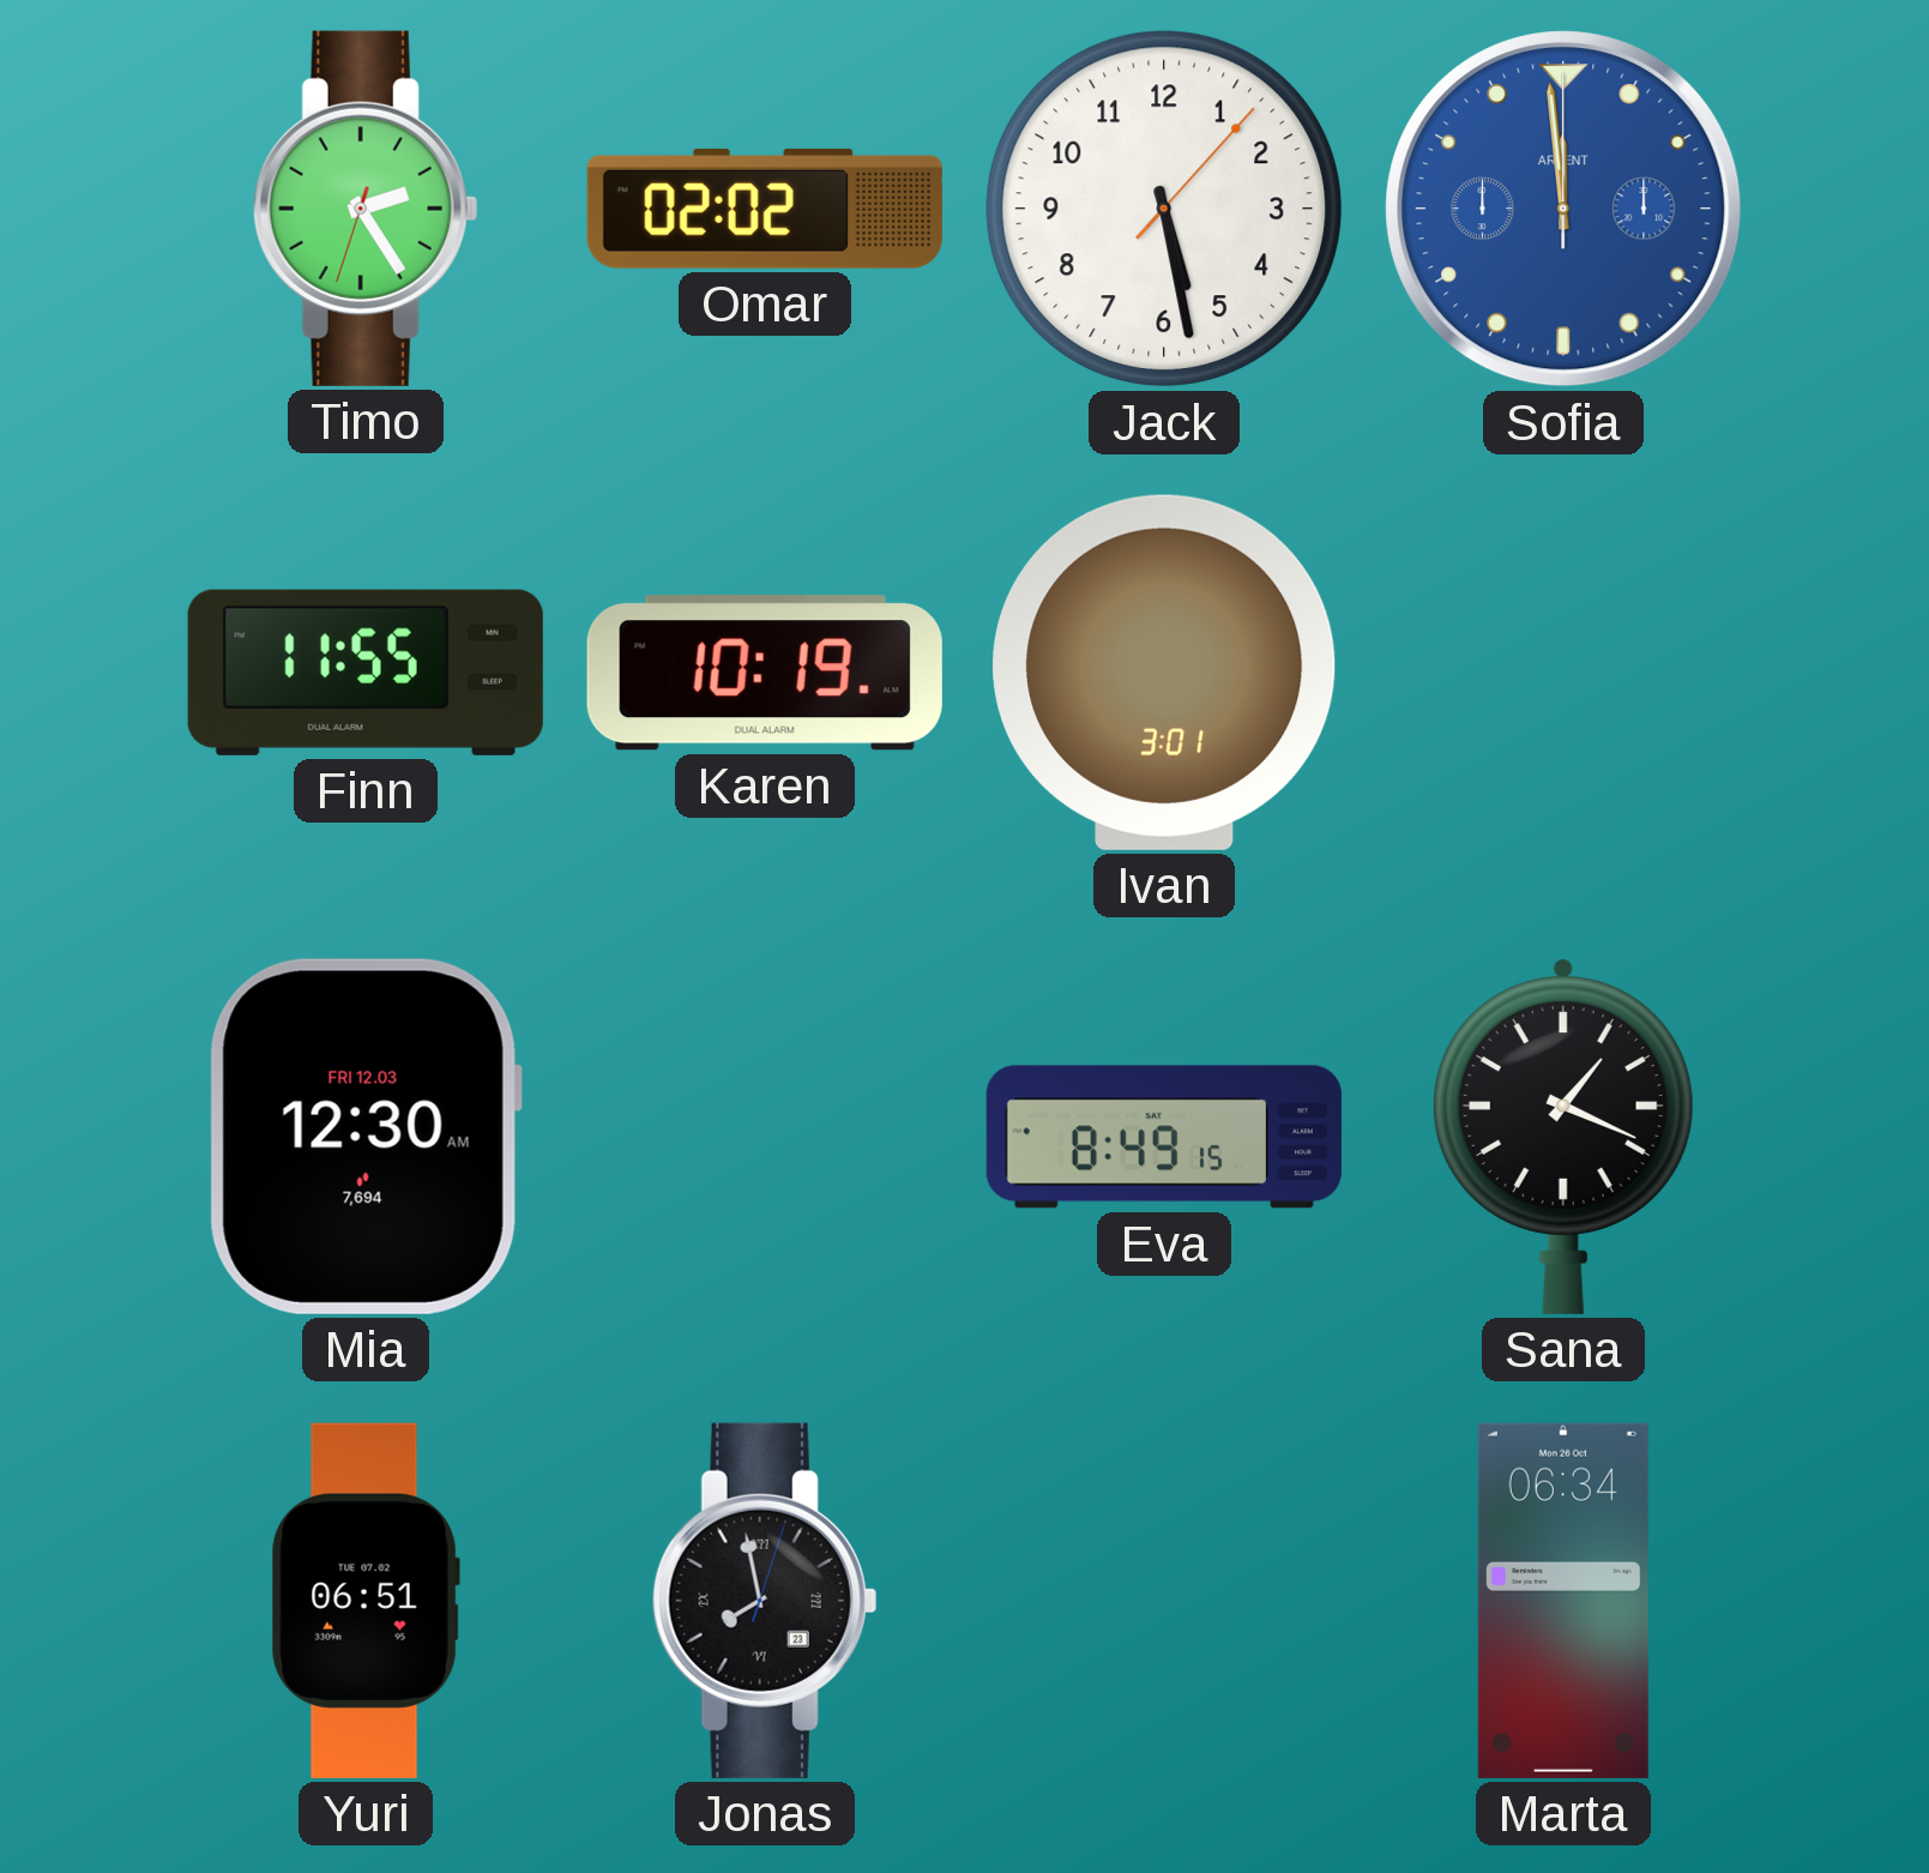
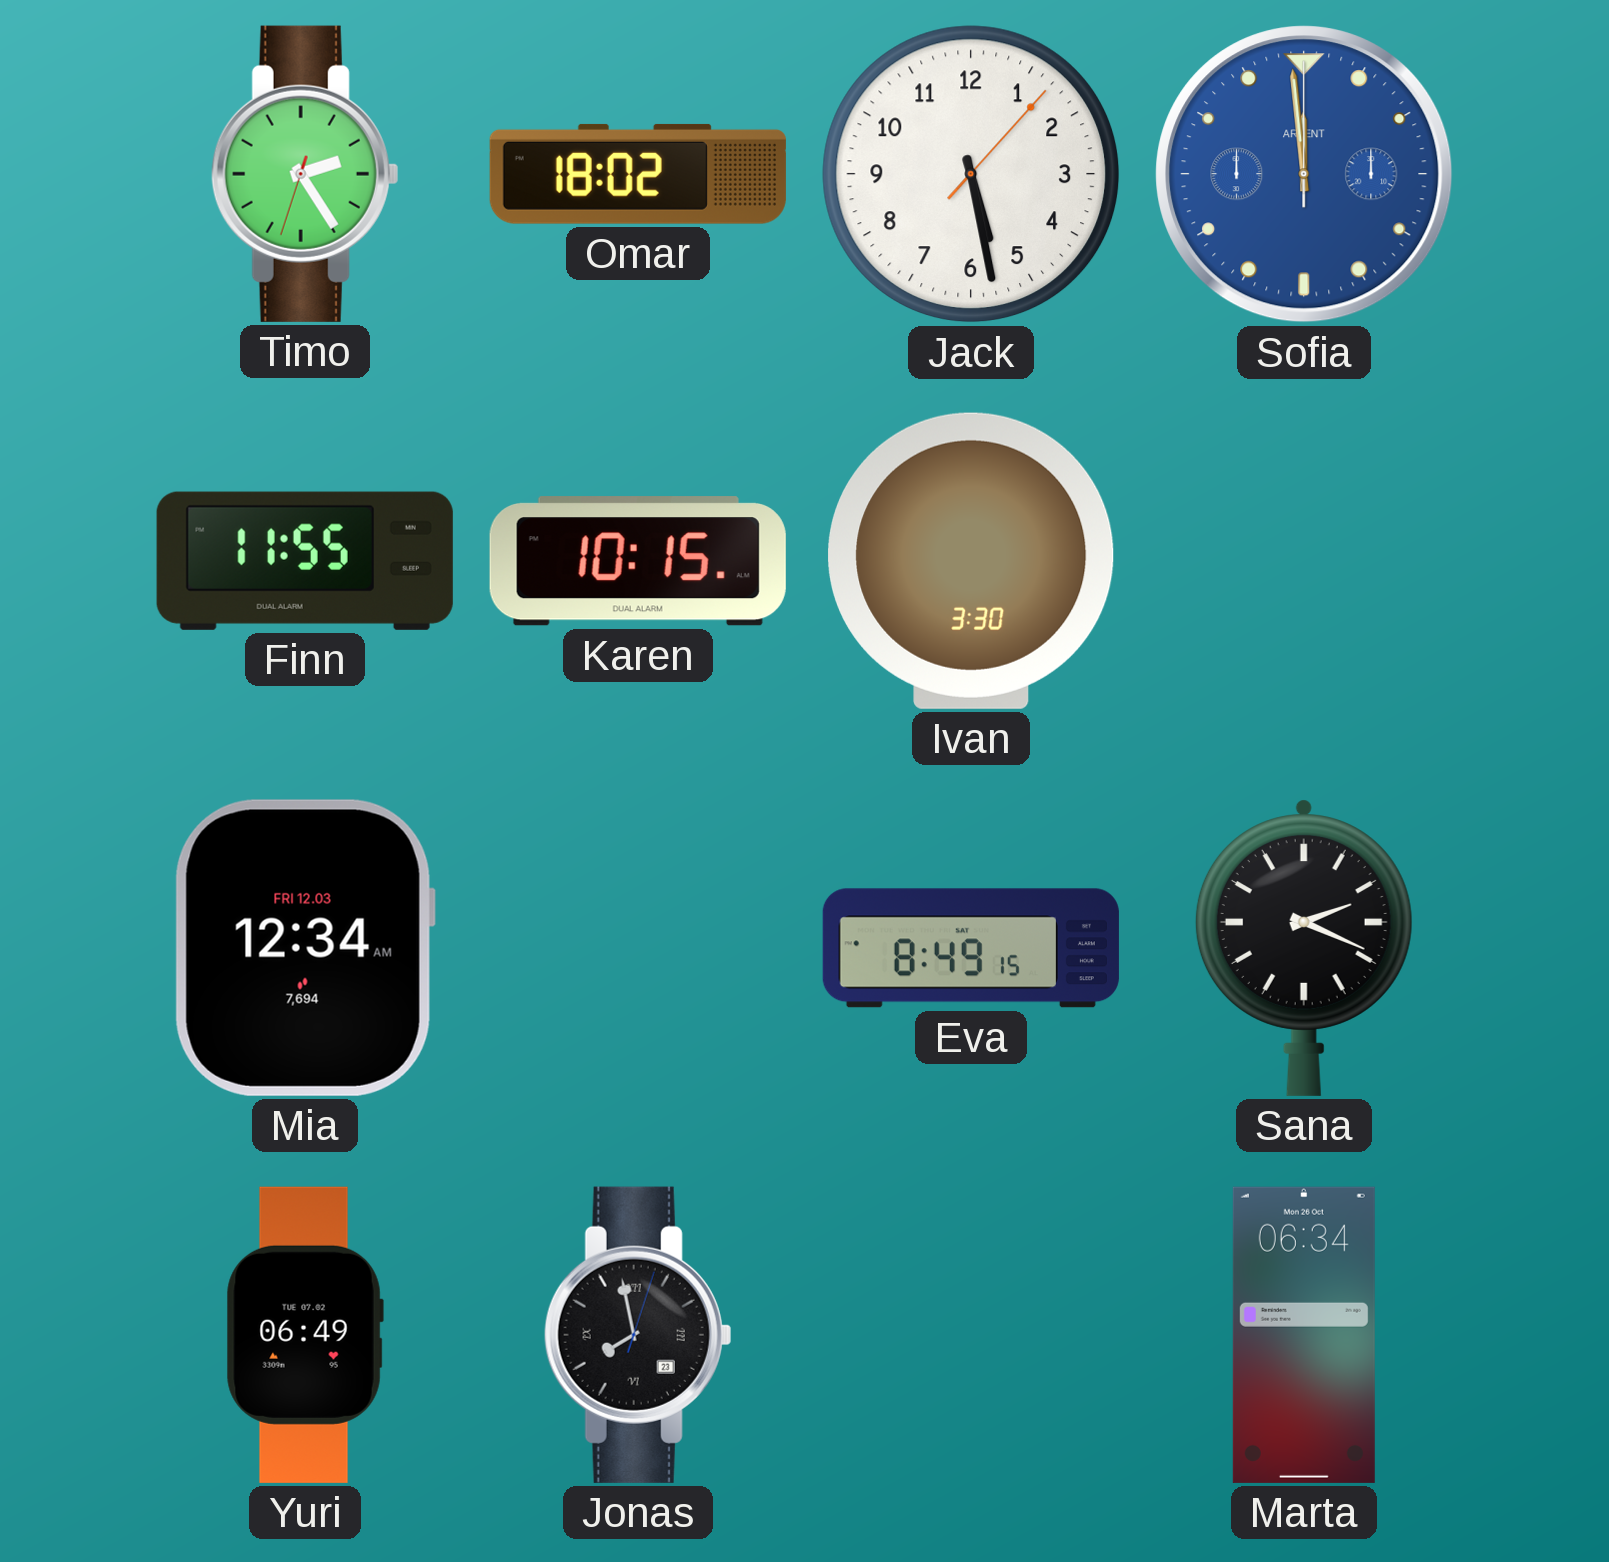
Omar: 02:02 -> 18:02 (638, 174)
Karen: 10:19 -> 10:15 (638, 561)
Ivan: 3:01 -> 3:30 (971, 561)
Mia: 12:30 -> 12:34 (305, 948)
Sana: 1:19 -> 2:19 (1304, 948)
Yuri: 06:51 -> 06:49 (305, 1335)
